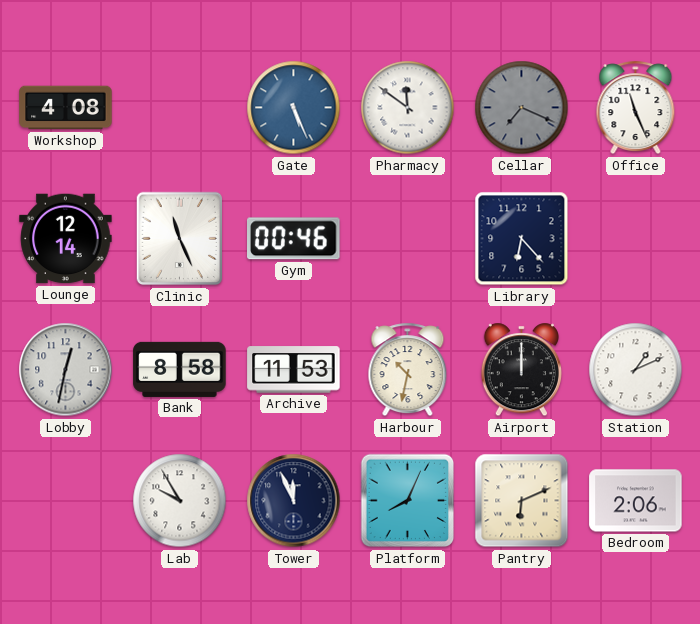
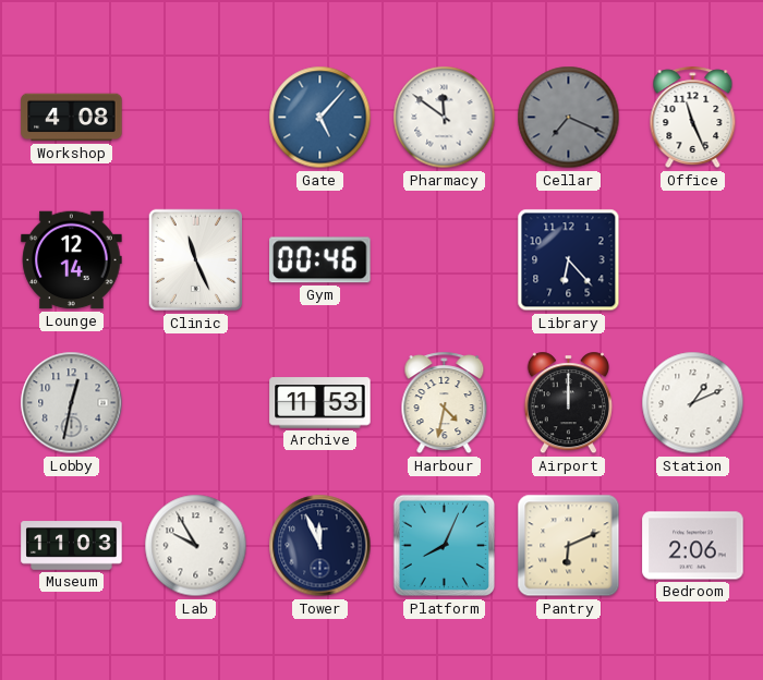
Gate: 5:26 -> 5:07 (320, 118)
Bank: 8:58 -> none (180, 369)
Harbour: 10:32 -> 4:32 (445, 403)
Museum: none -> 11:03 (72, 546)
